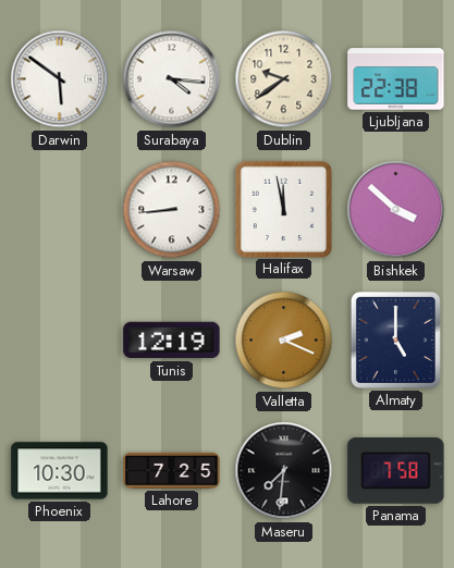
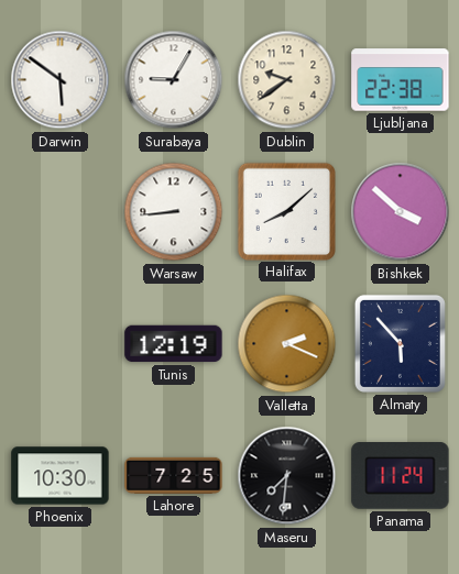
Surabaya: 4:16 -> 9:05 (174, 80)
Halifax: 11:58 -> 8:08 (286, 211)
Almaty: 5:00 -> 5:53 (400, 343)
Panama: 7:58 -> 11:24 (401, 476)
